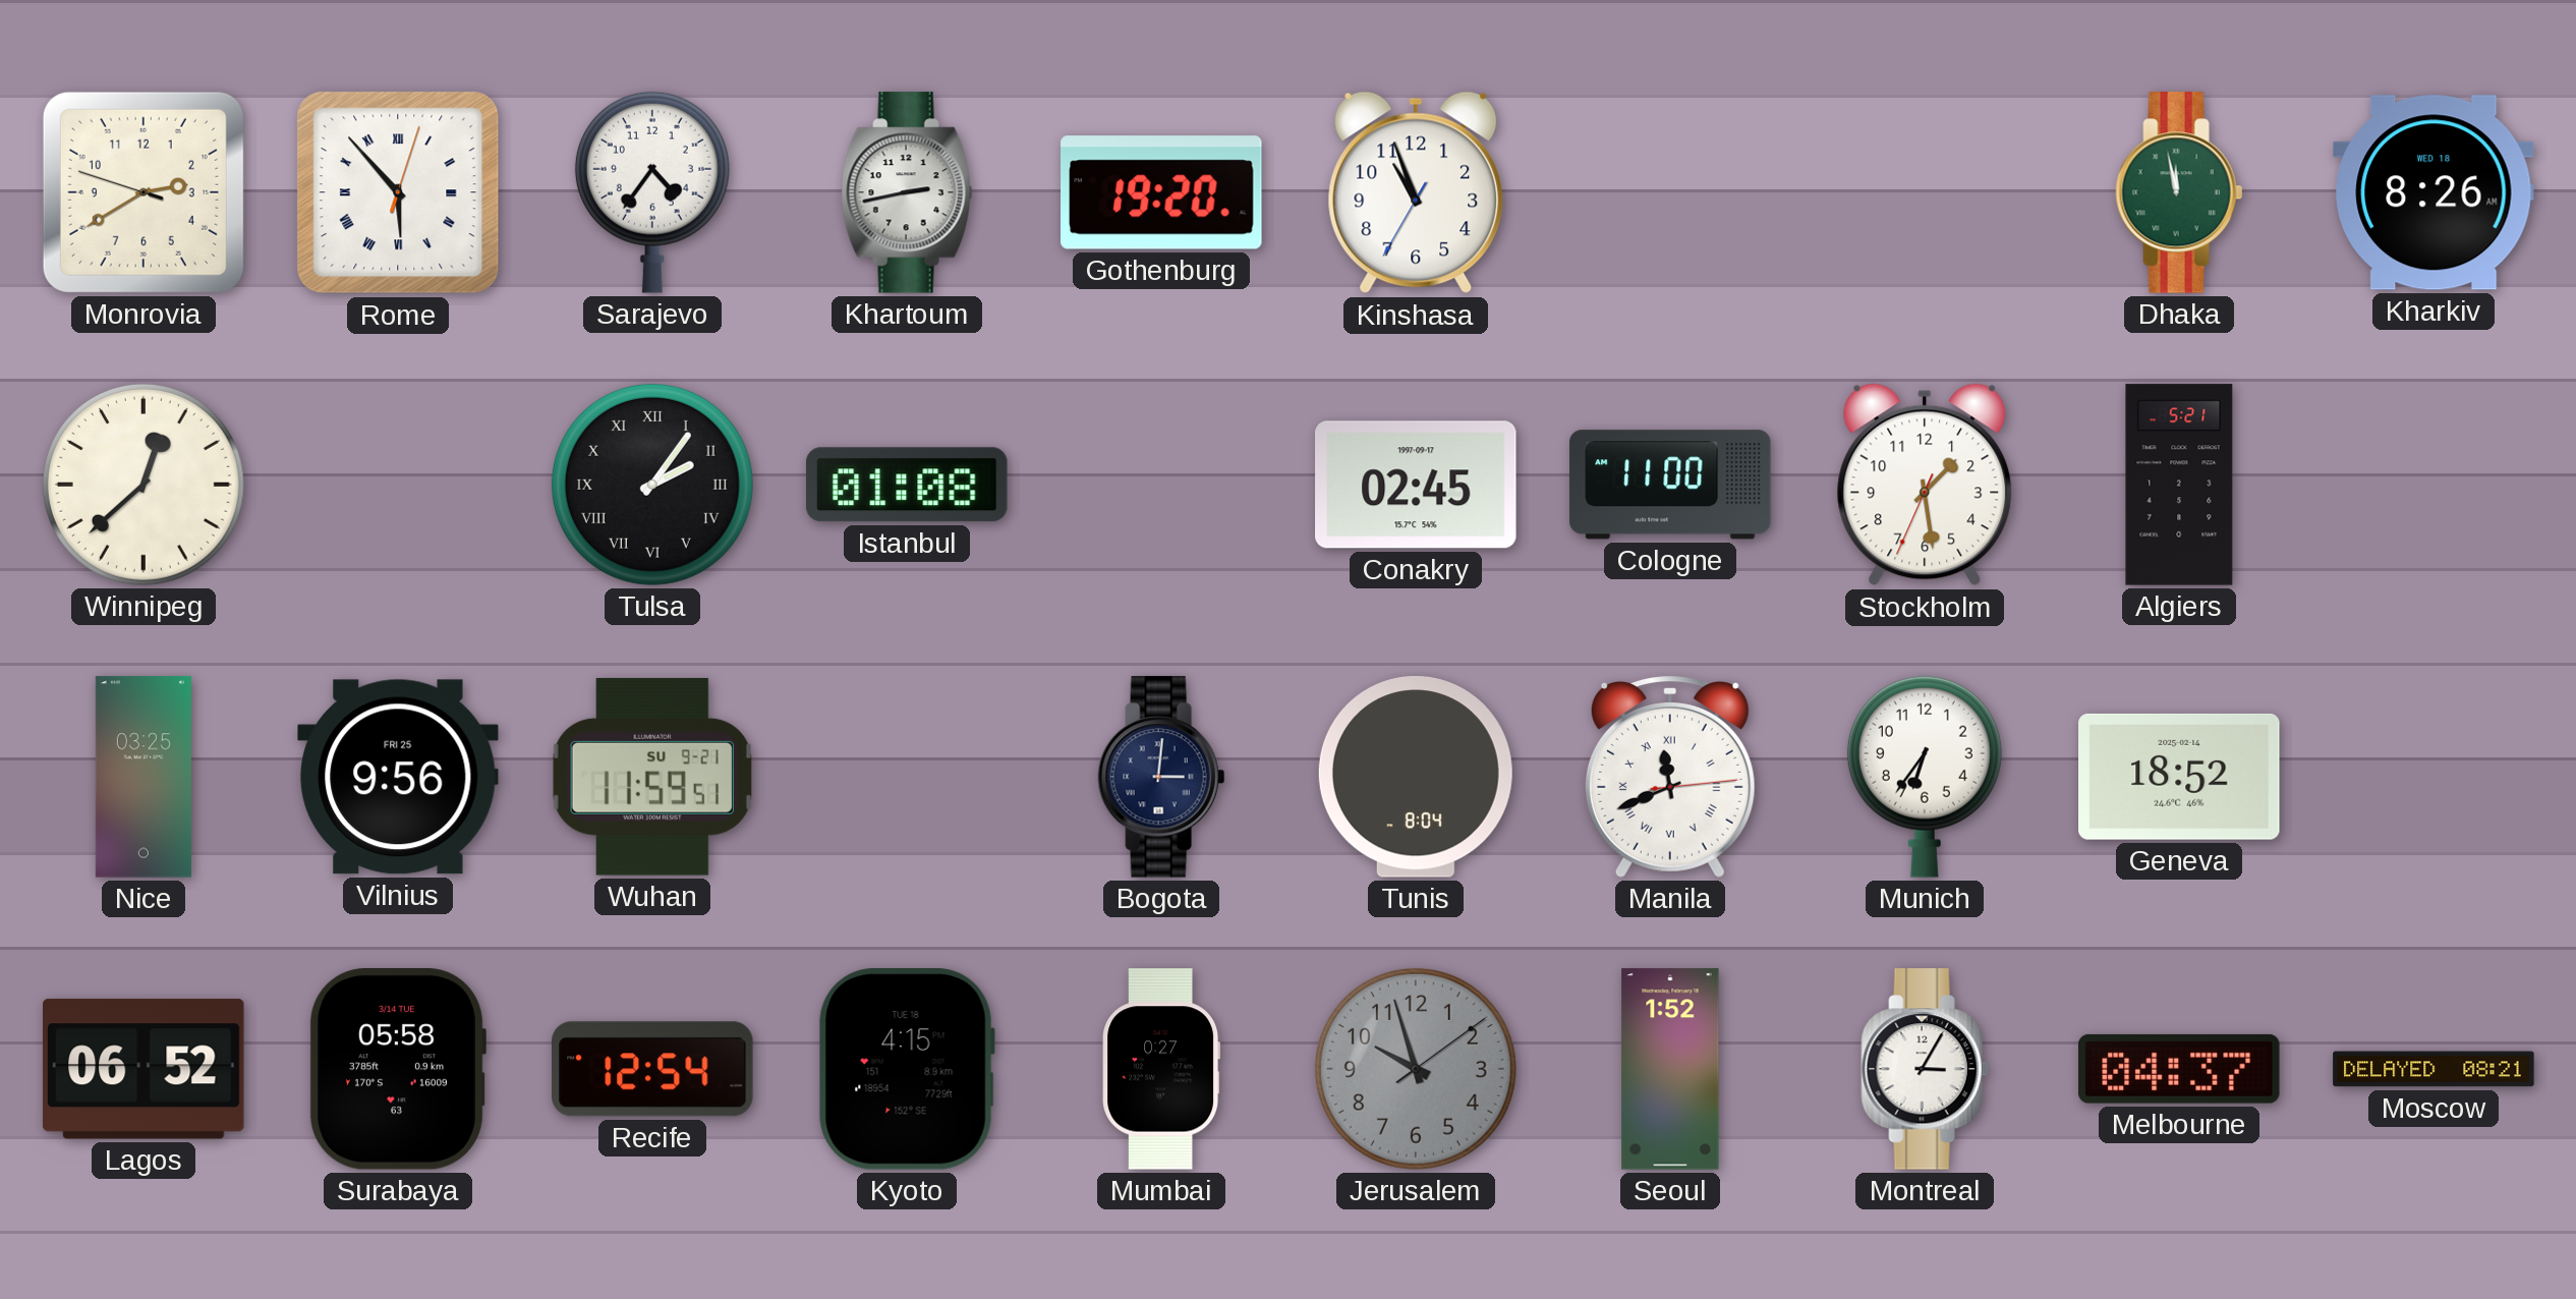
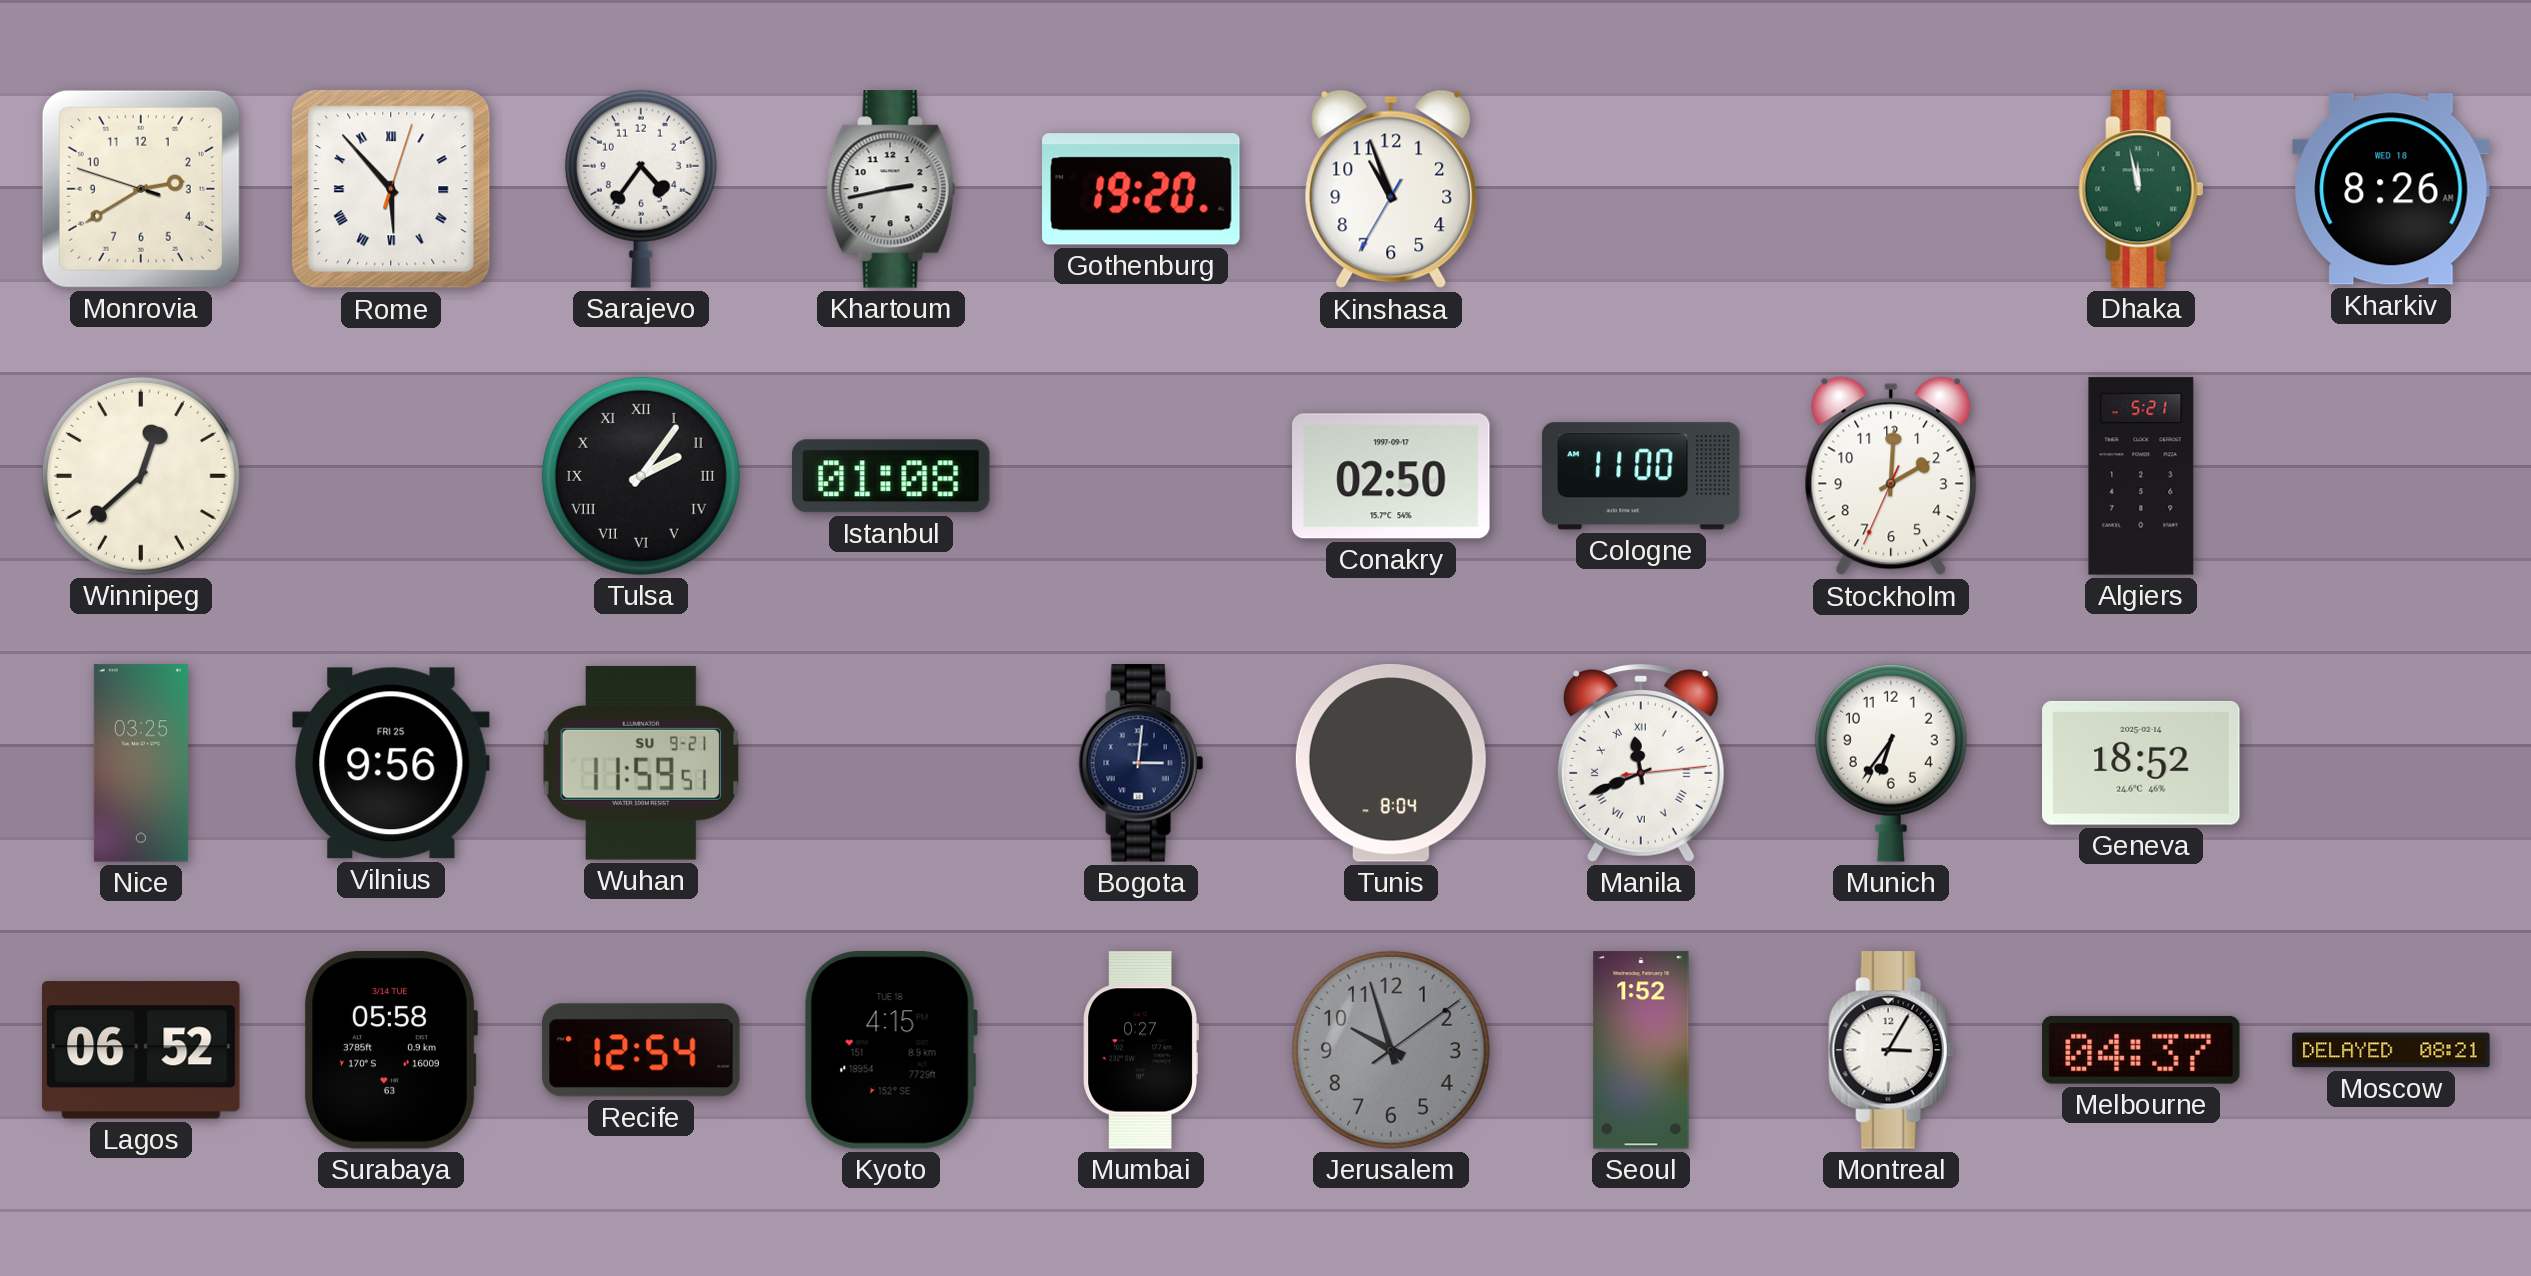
Conakry: 02:45 -> 02:50 (1391, 476)
Stockholm: 1:28 -> 2:00 (1891, 476)
